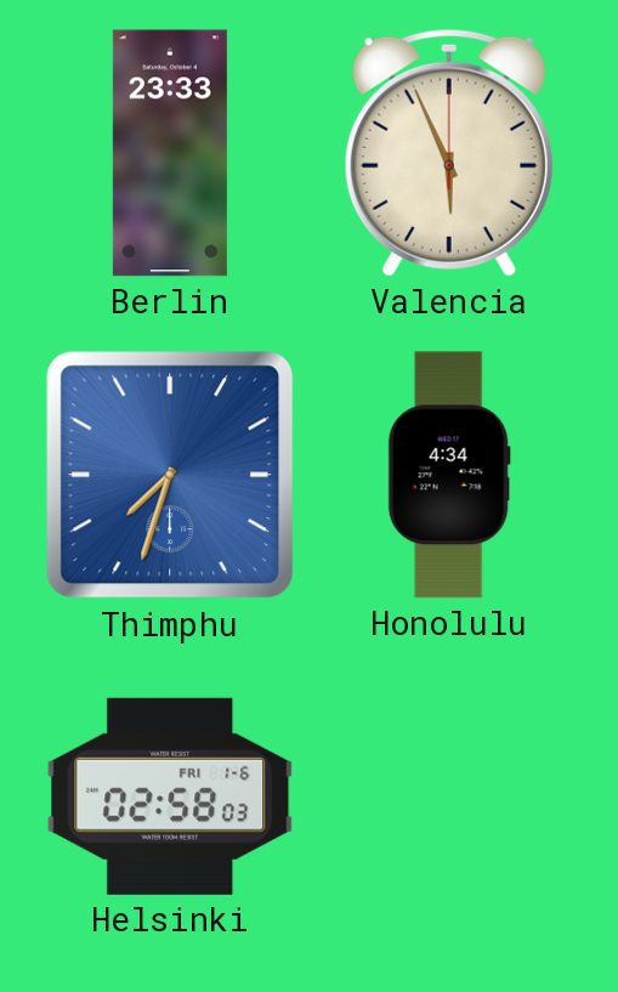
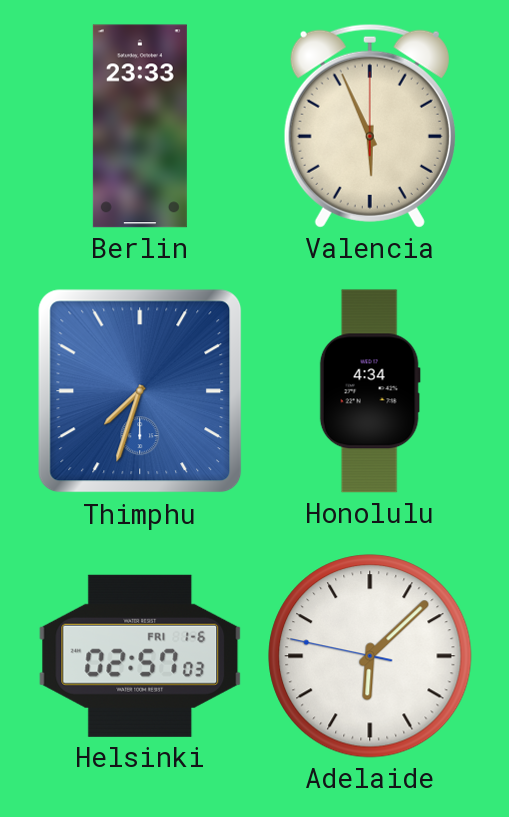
Helsinki: 02:58 -> 02:57 (140, 656)
Adelaide: none -> 6:07 (370, 656)
